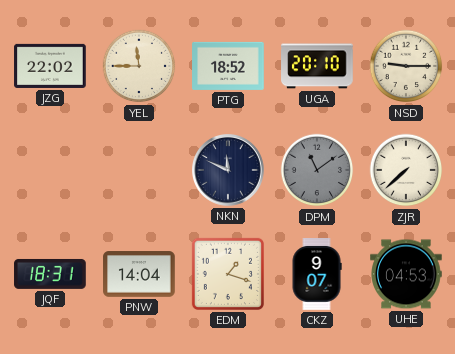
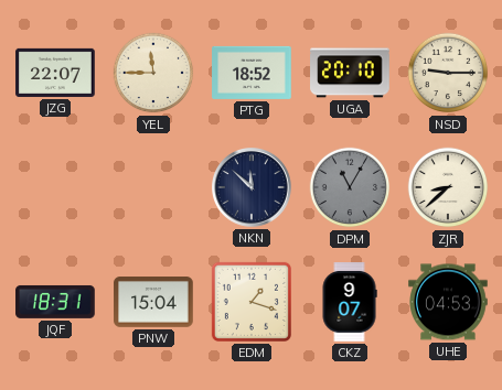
JZG: 22:02 -> 22:07 (55, 73)
NKN: 11:49 -> 11:52 (253, 188)
DPM: 11:09 -> 11:05 (350, 187)
ZJR: 7:38 -> 8:38 (448, 187)
PNW: 14:04 -> 15:04 (153, 302)
